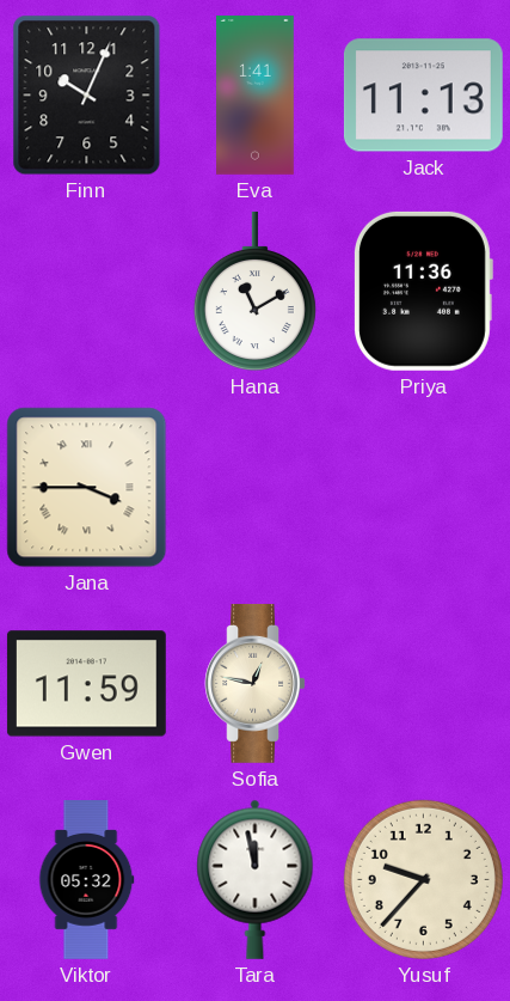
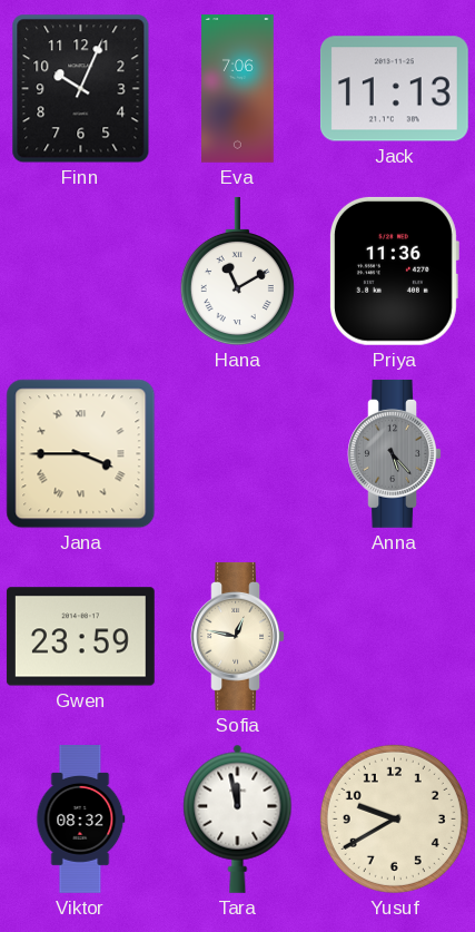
Eva: 1:41 -> 7:06 (238, 89)
Anna: none -> 5:23 (394, 453)
Gwen: 11:59 -> 23:59 (80, 637)
Viktor: 05:32 -> 08:32 (81, 820)
Yusuf: 9:37 -> 9:40 (394, 818)
